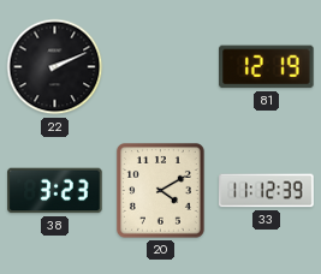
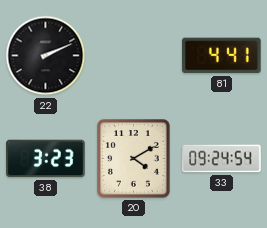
81: 12:19 -> 4:41 (222, 56)
33: 11:12 -> 09:24 (222, 159)
